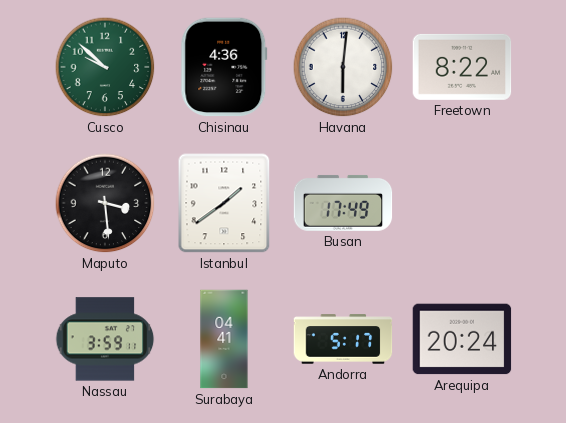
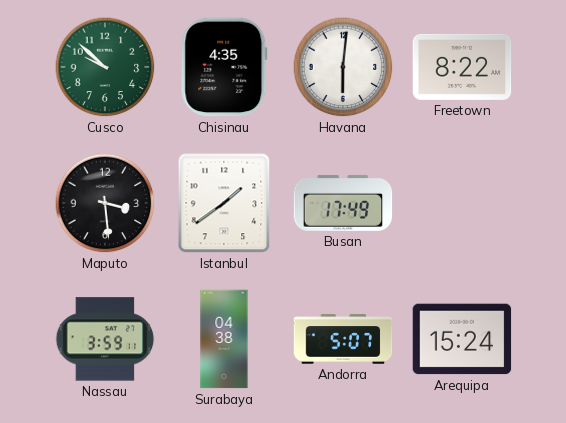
Chisinau: 4:36 -> 4:35 (224, 67)
Surabaya: 04:41 -> 04:38 (224, 339)
Andorra: 5:17 -> 5:07 (343, 339)
Arequipa: 20:24 -> 15:24 (462, 339)
